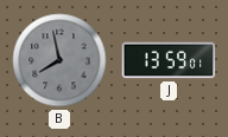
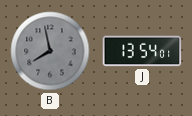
J: 13:59 -> 13:54 (142, 51)
